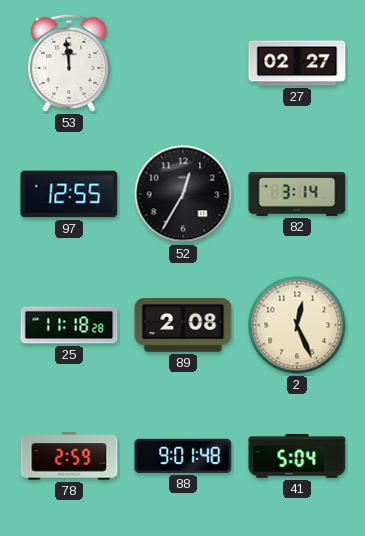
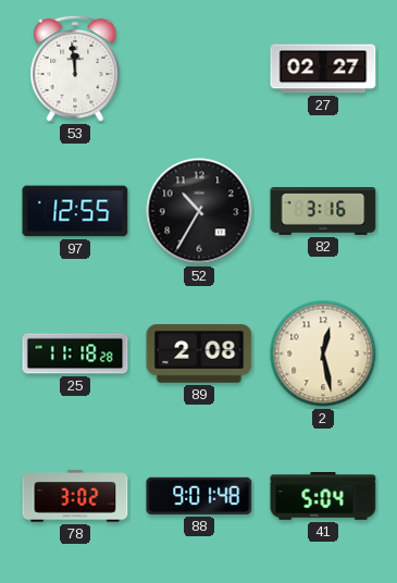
52: 12:35 -> 10:35 (199, 211)
82: 3:14 -> 3:16 (323, 212)
2: 12:26 -> 12:28 (323, 353)
78: 2:59 -> 3:02 (75, 496)
